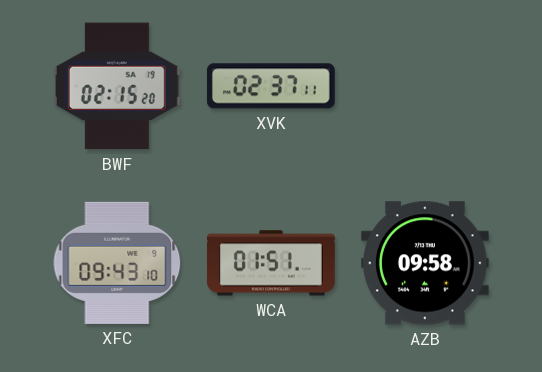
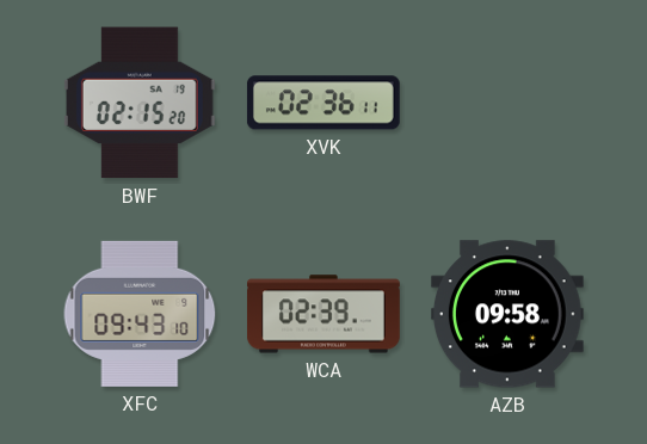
XVK: 02:37 -> 02:36 (323, 103)
WCA: 01:51 -> 02:39 (323, 314)
